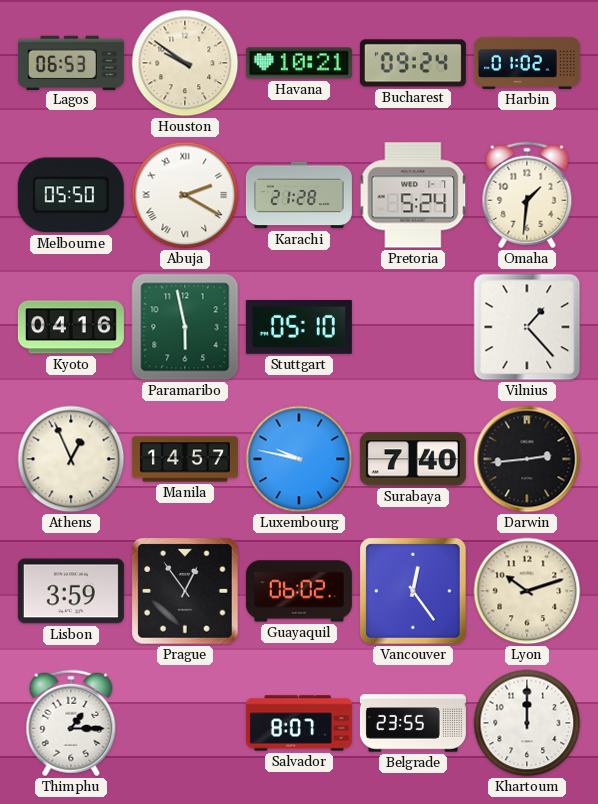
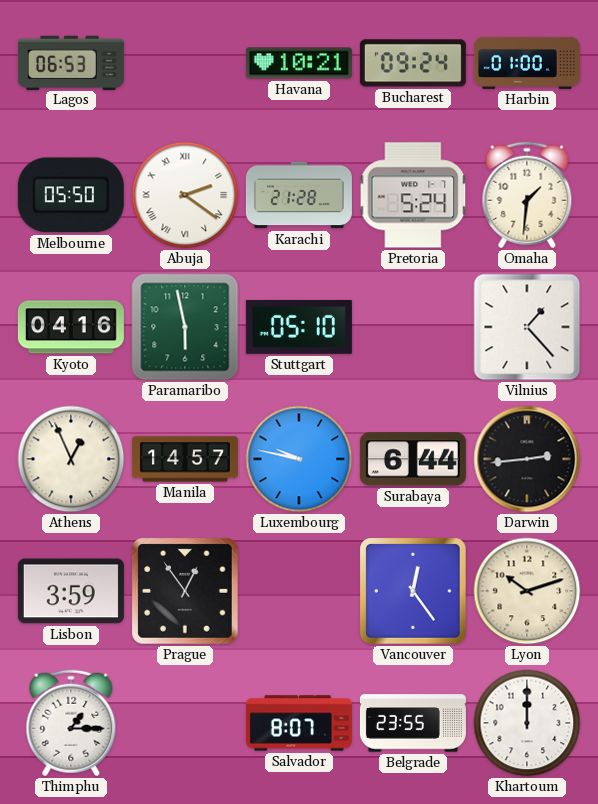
Houston: 9:51 -> none (185, 63)
Harbin: 01:02 -> 01:00 (527, 63)
Abuja: 2:20 -> 2:21 (185, 195)
Surabaya: 7:40 -> 6:44 (413, 459)
Guayaquil: 06:02 -> none (299, 591)
